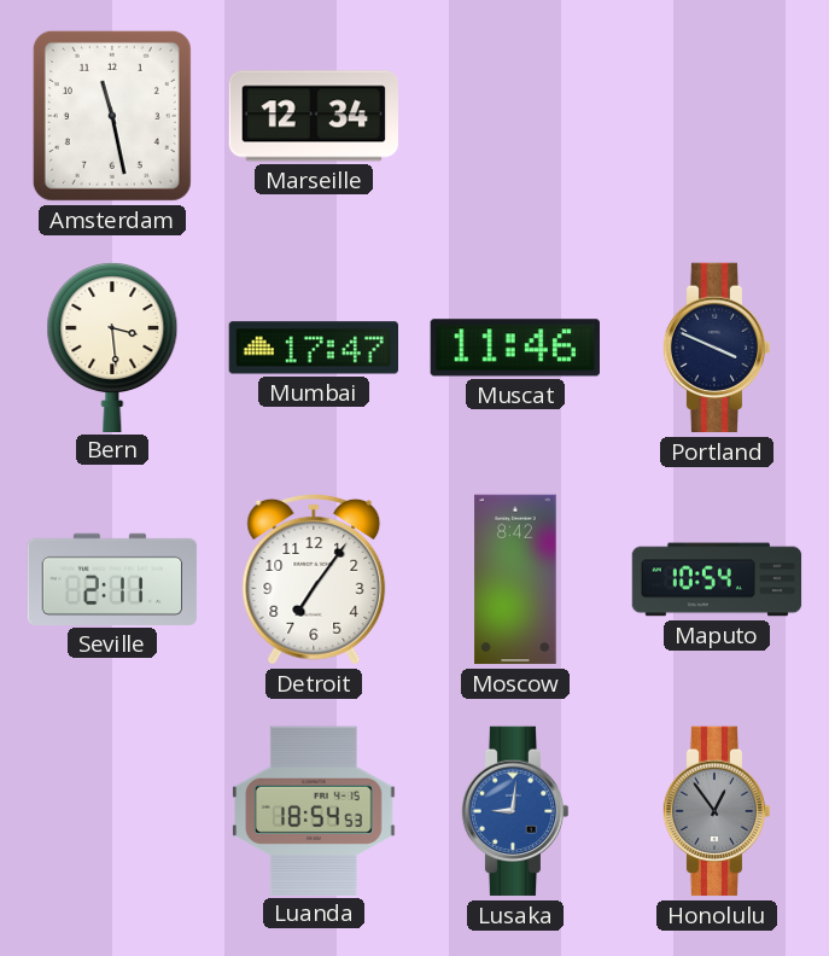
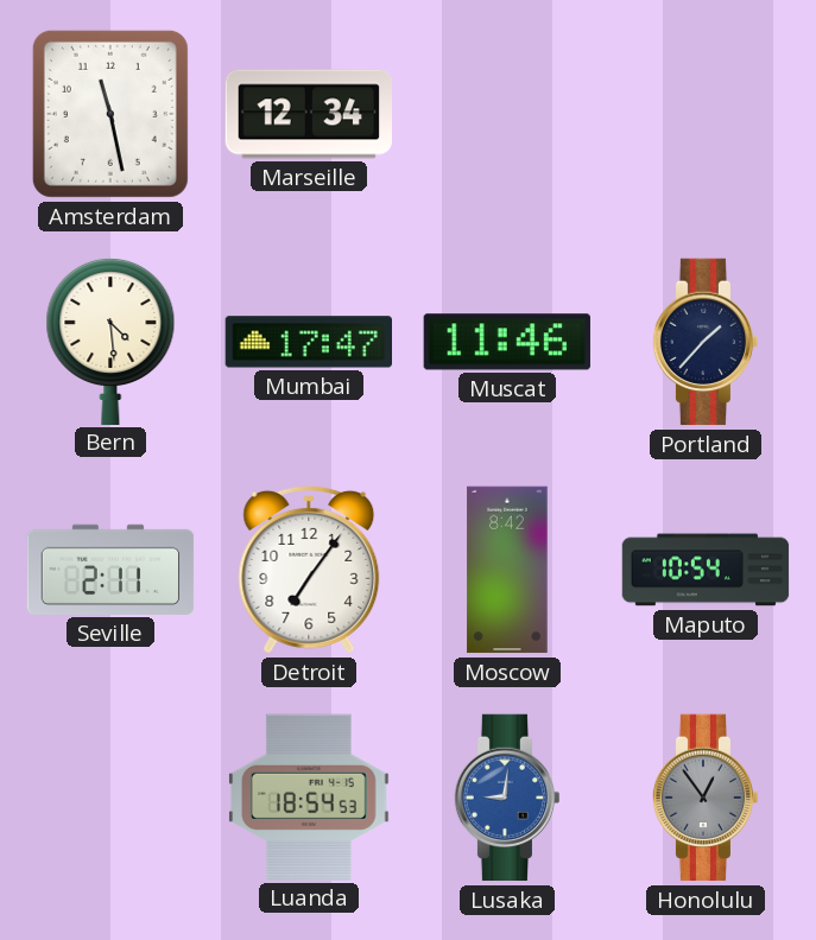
Bern: 3:29 -> 4:29 (110, 341)
Portland: 3:49 -> 1:37 (706, 342)
